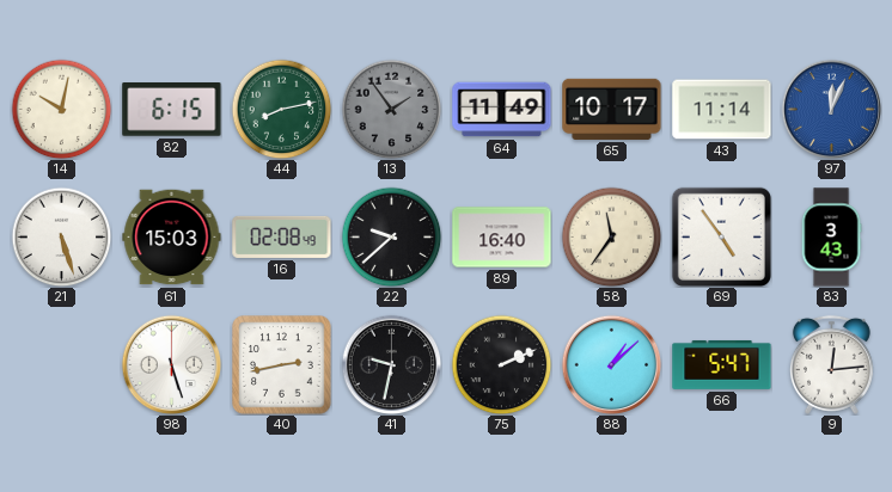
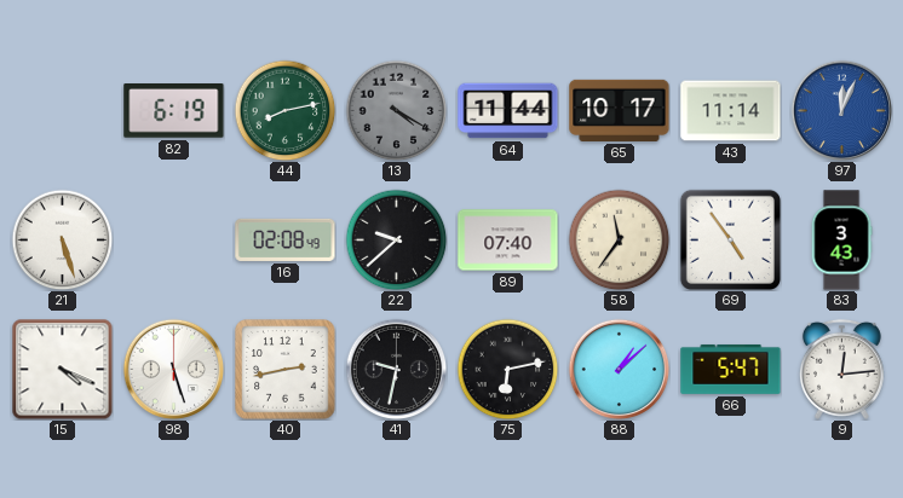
14: 10:02 -> none (61, 109)
82: 6:15 -> 6:19 (174, 111)
13: 1:54 -> 4:20 (396, 110)
64: 11:49 -> 11:44 (508, 111)
61: 15:03 -> none (172, 238)
89: 16:40 -> 07:40 (508, 241)
15: none -> 4:19 (62, 369)
75: 2:11 -> 6:13 (507, 369)
